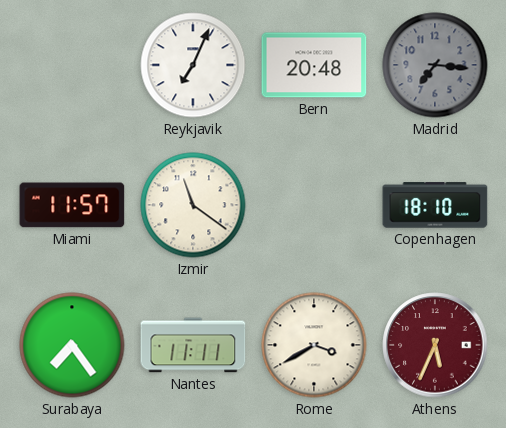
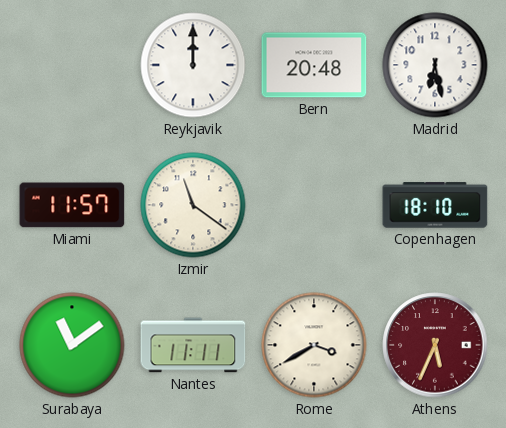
Reykjavik: 7:04 -> 12:00 (193, 65)
Madrid: 7:16 -> 6:28 (435, 65)
Madrid dial: grey -> white (435, 65)
Surabaya: 7:24 -> 11:09 (72, 345)
